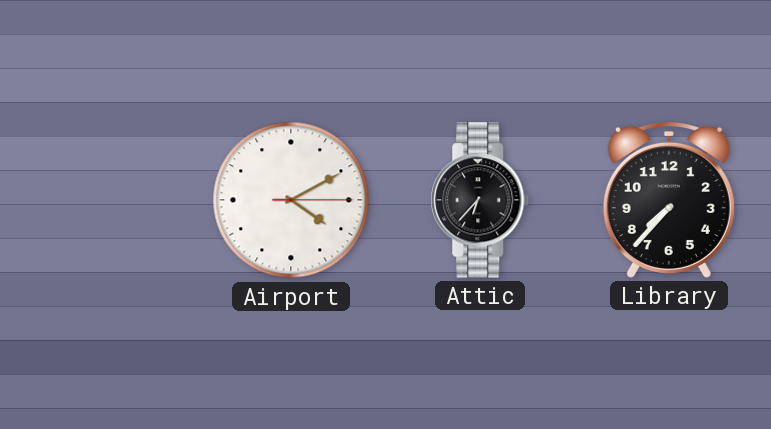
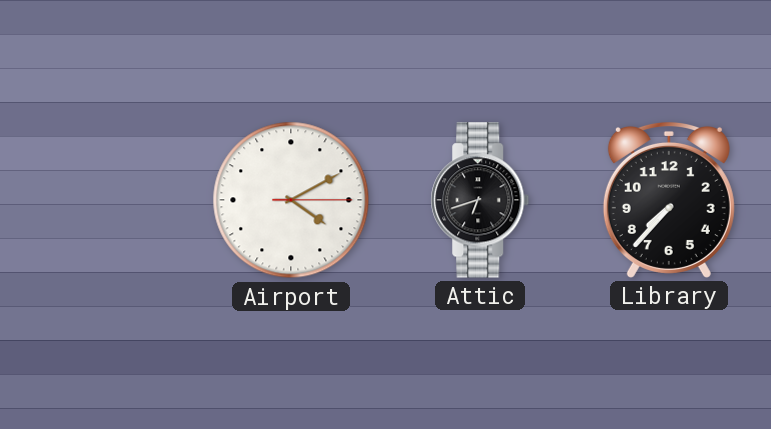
Attic: 6:37 -> 6:42 (480, 200)
